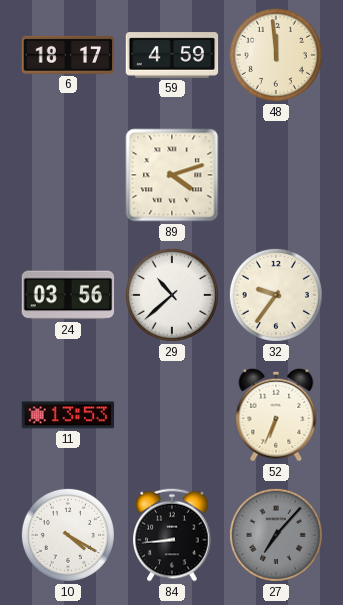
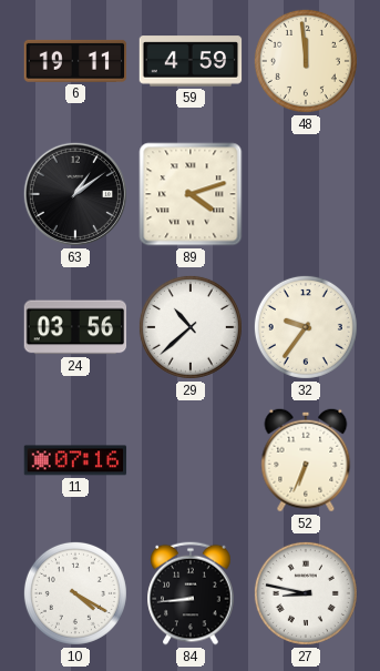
6: 18:17 -> 19:11 (75, 61)
63: none -> 1:09 (75, 194)
11: 13:53 -> 07:16 (75, 460)
27: 7:07 -> 8:47 (306, 593)
27 dial: grey -> white (306, 593)
